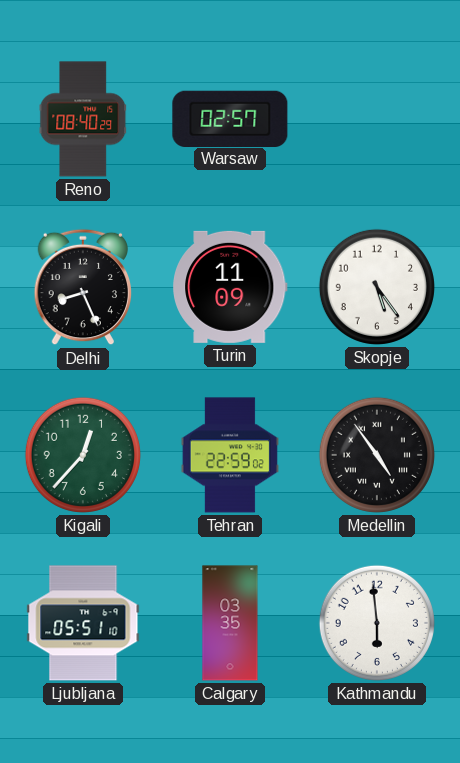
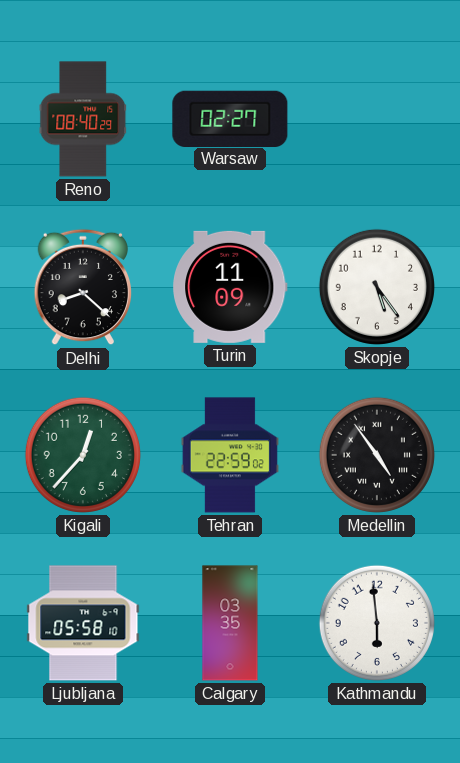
Warsaw: 02:57 -> 02:27 (230, 118)
Delhi: 8:26 -> 8:22 (83, 287)
Ljubljana: 05:51 -> 05:58 (83, 623)
